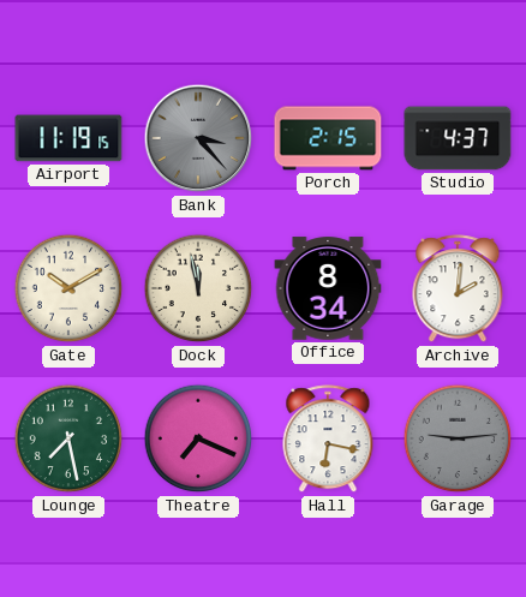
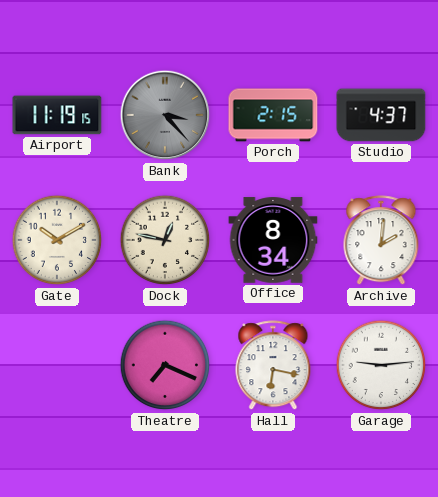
Dock: 11:58 -> 12:47 (165, 240)
Lounge: 7:28 -> none (68, 438)
Garage dial: grey -> white (381, 365)
